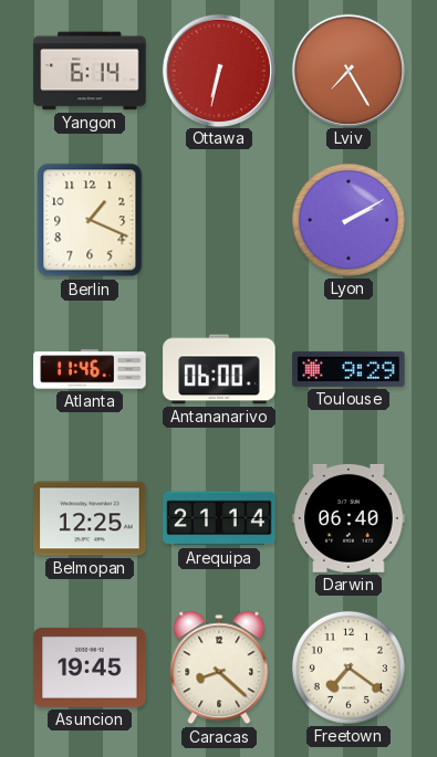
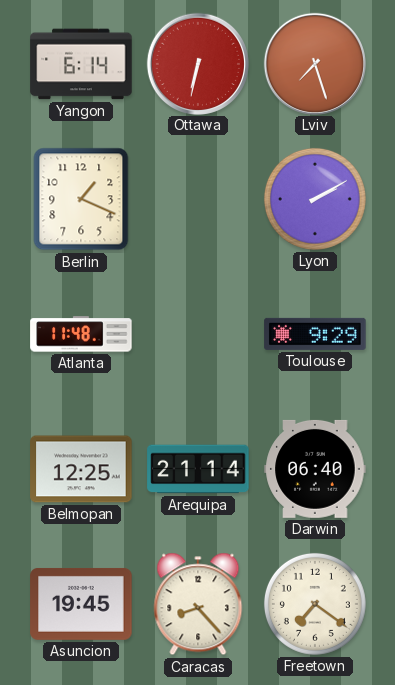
Lviv: 7:25 -> 7:27 (314, 63)
Atlanta: 11:46 -> 11:48 (81, 334)
Antananarivo: 06:00 -> none (219, 369)
Caracas: 8:22 -> 8:23 (198, 604)
